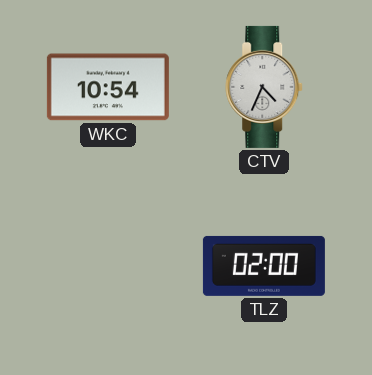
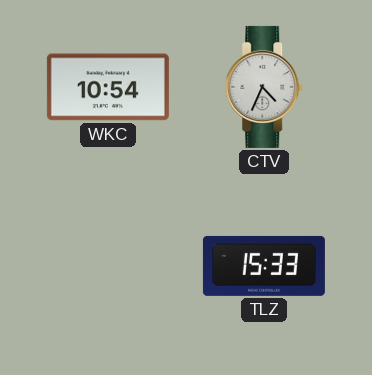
TLZ: 02:00 -> 15:33 (264, 266)
